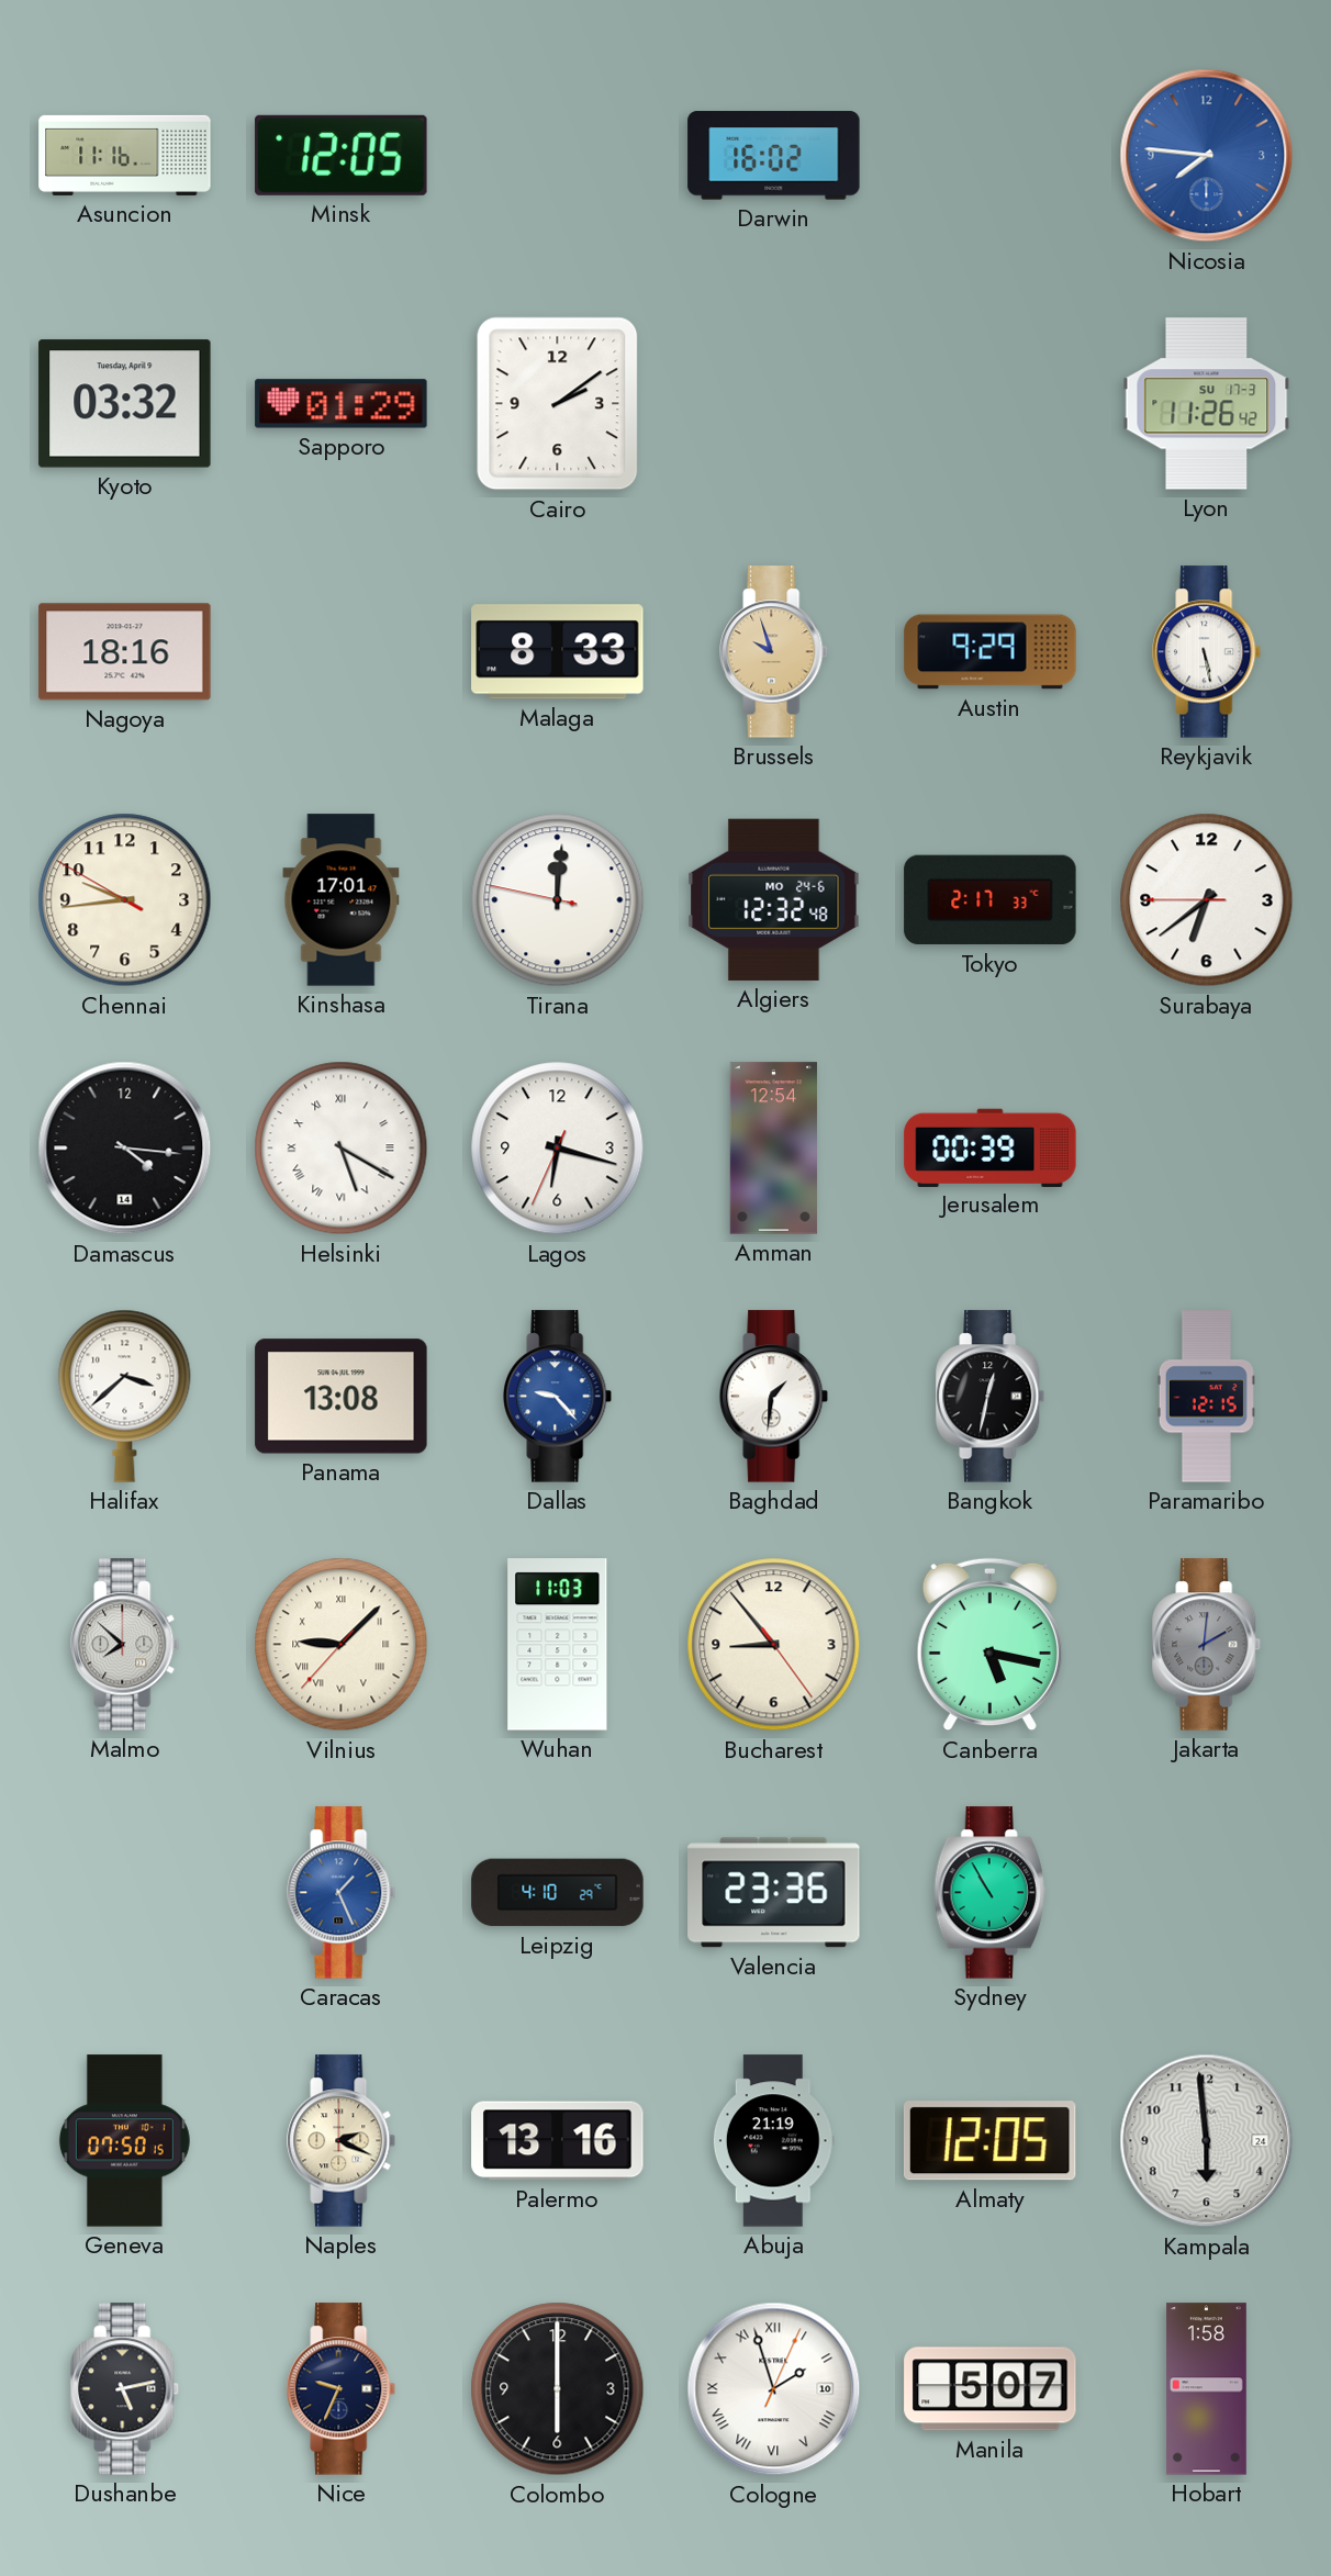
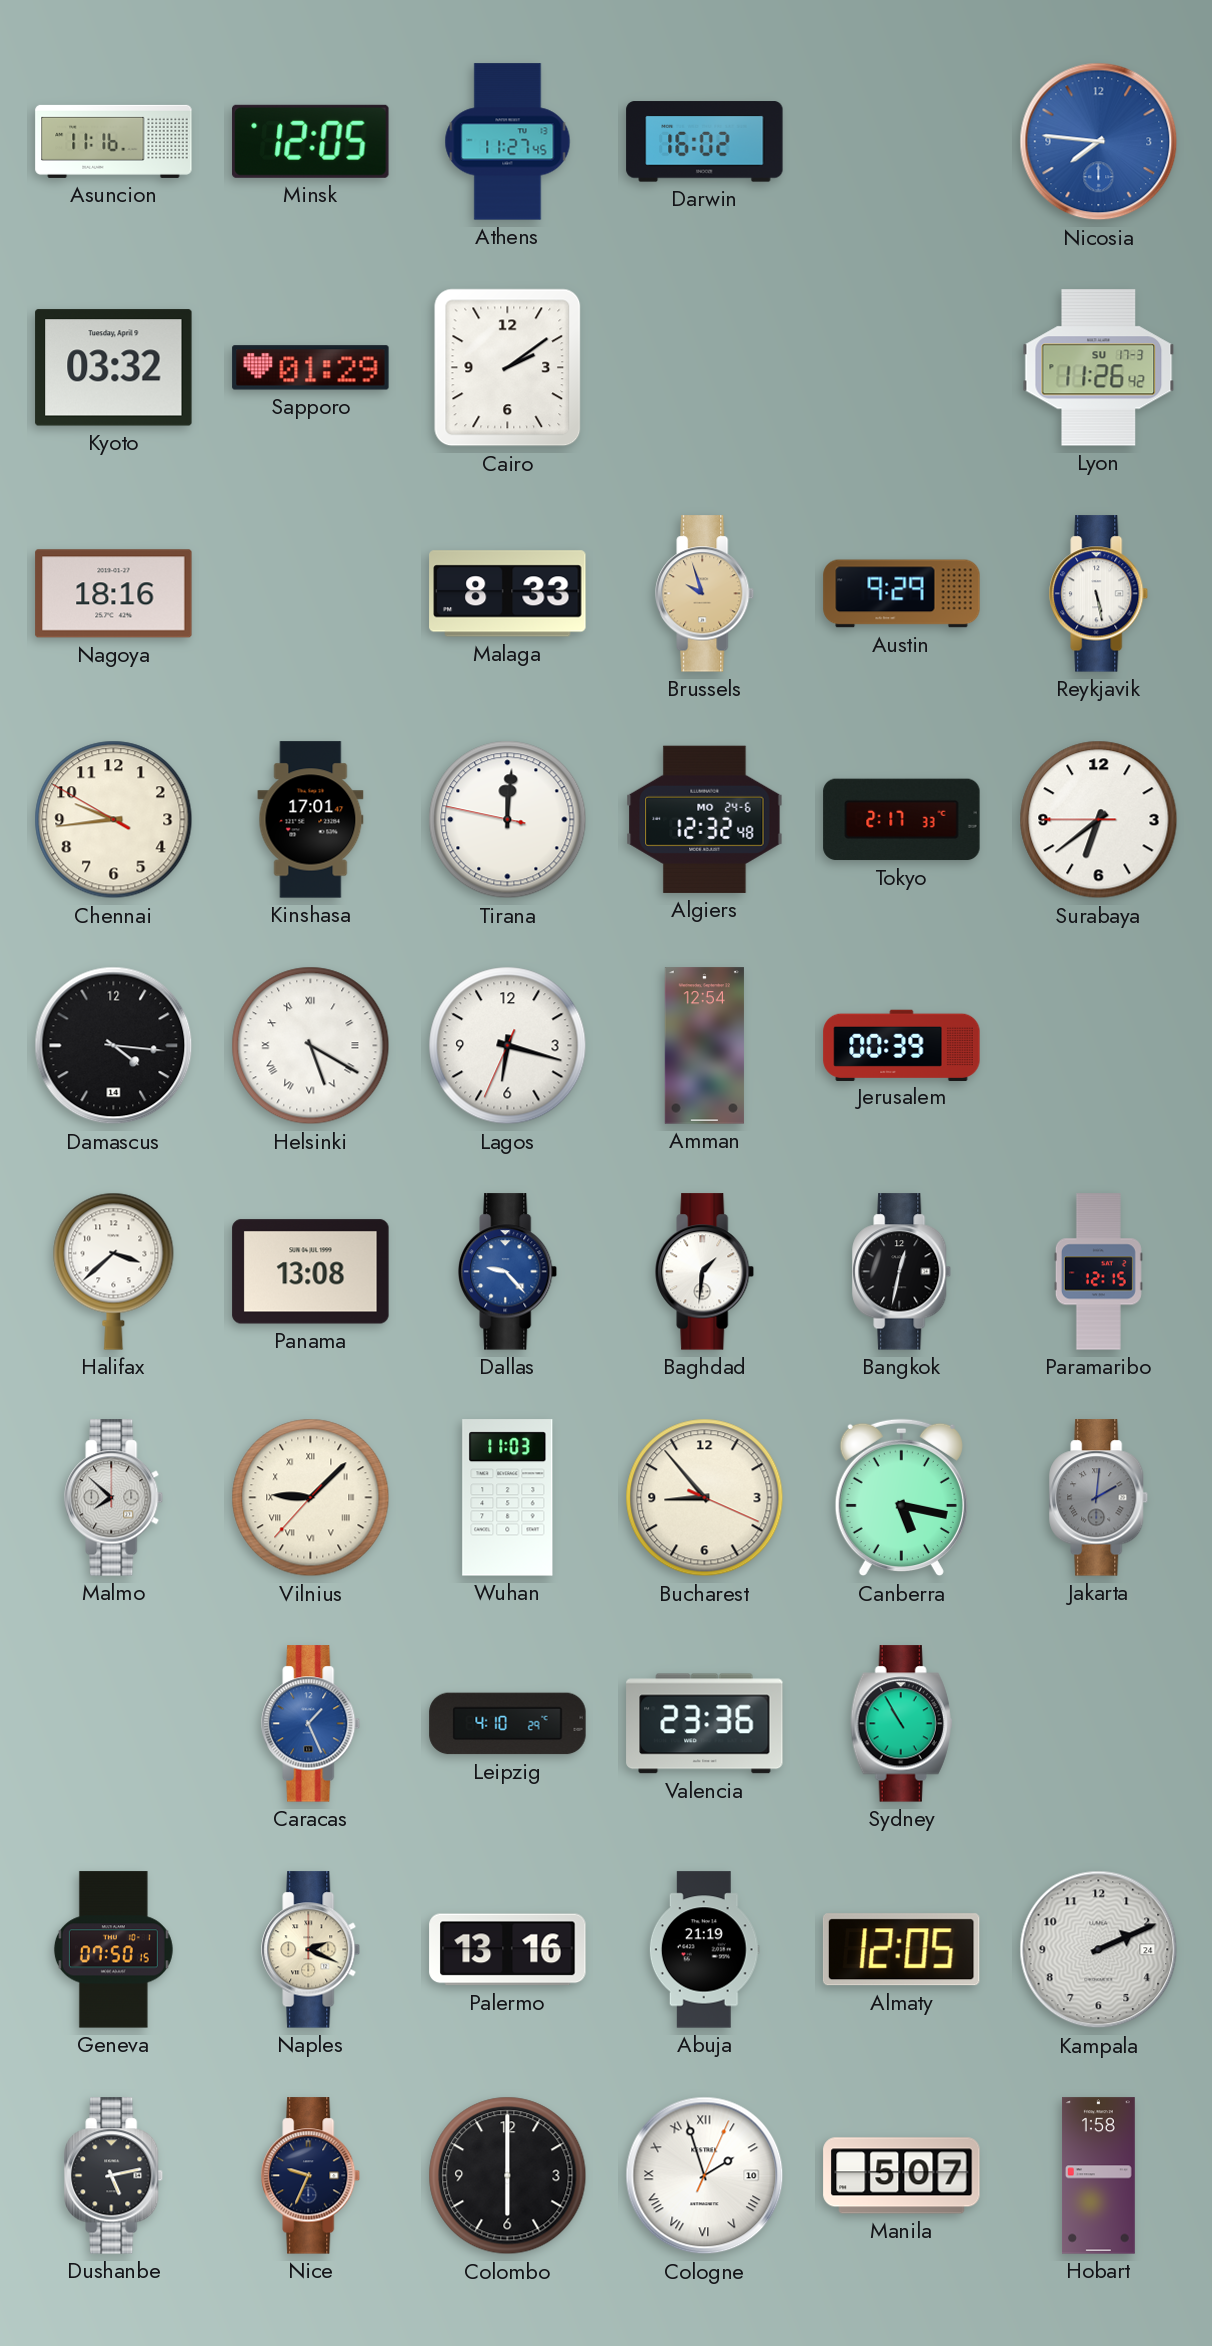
Athens: none -> 11:27 (508, 142)
Bucharest: 8:53:24 -> 8:53:19 (705, 1498)
Kampala: 5:59 -> 2:11 (1099, 1950)
